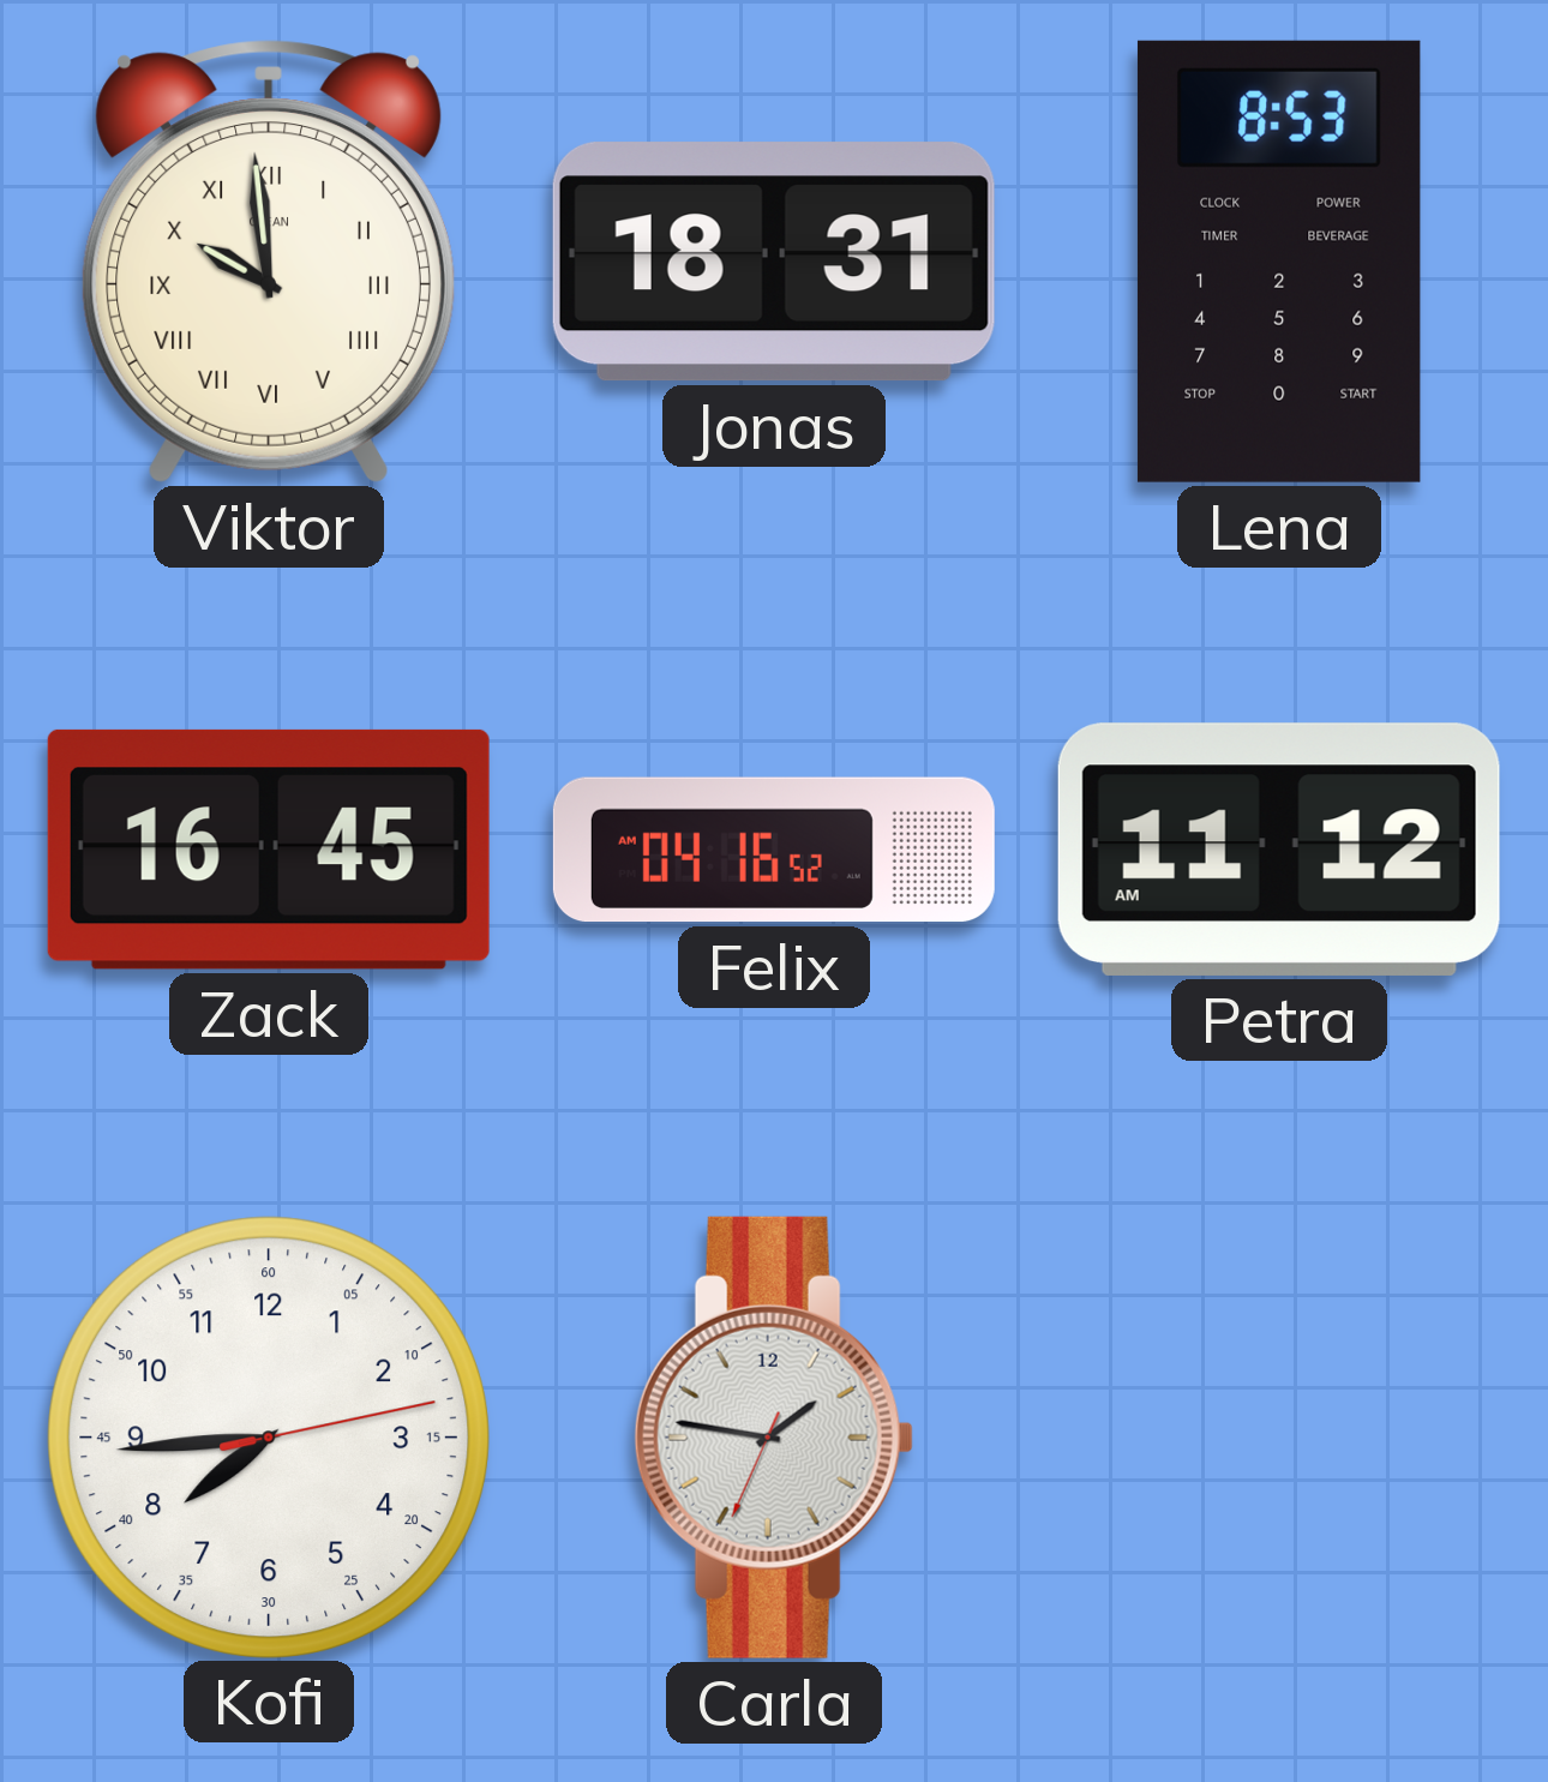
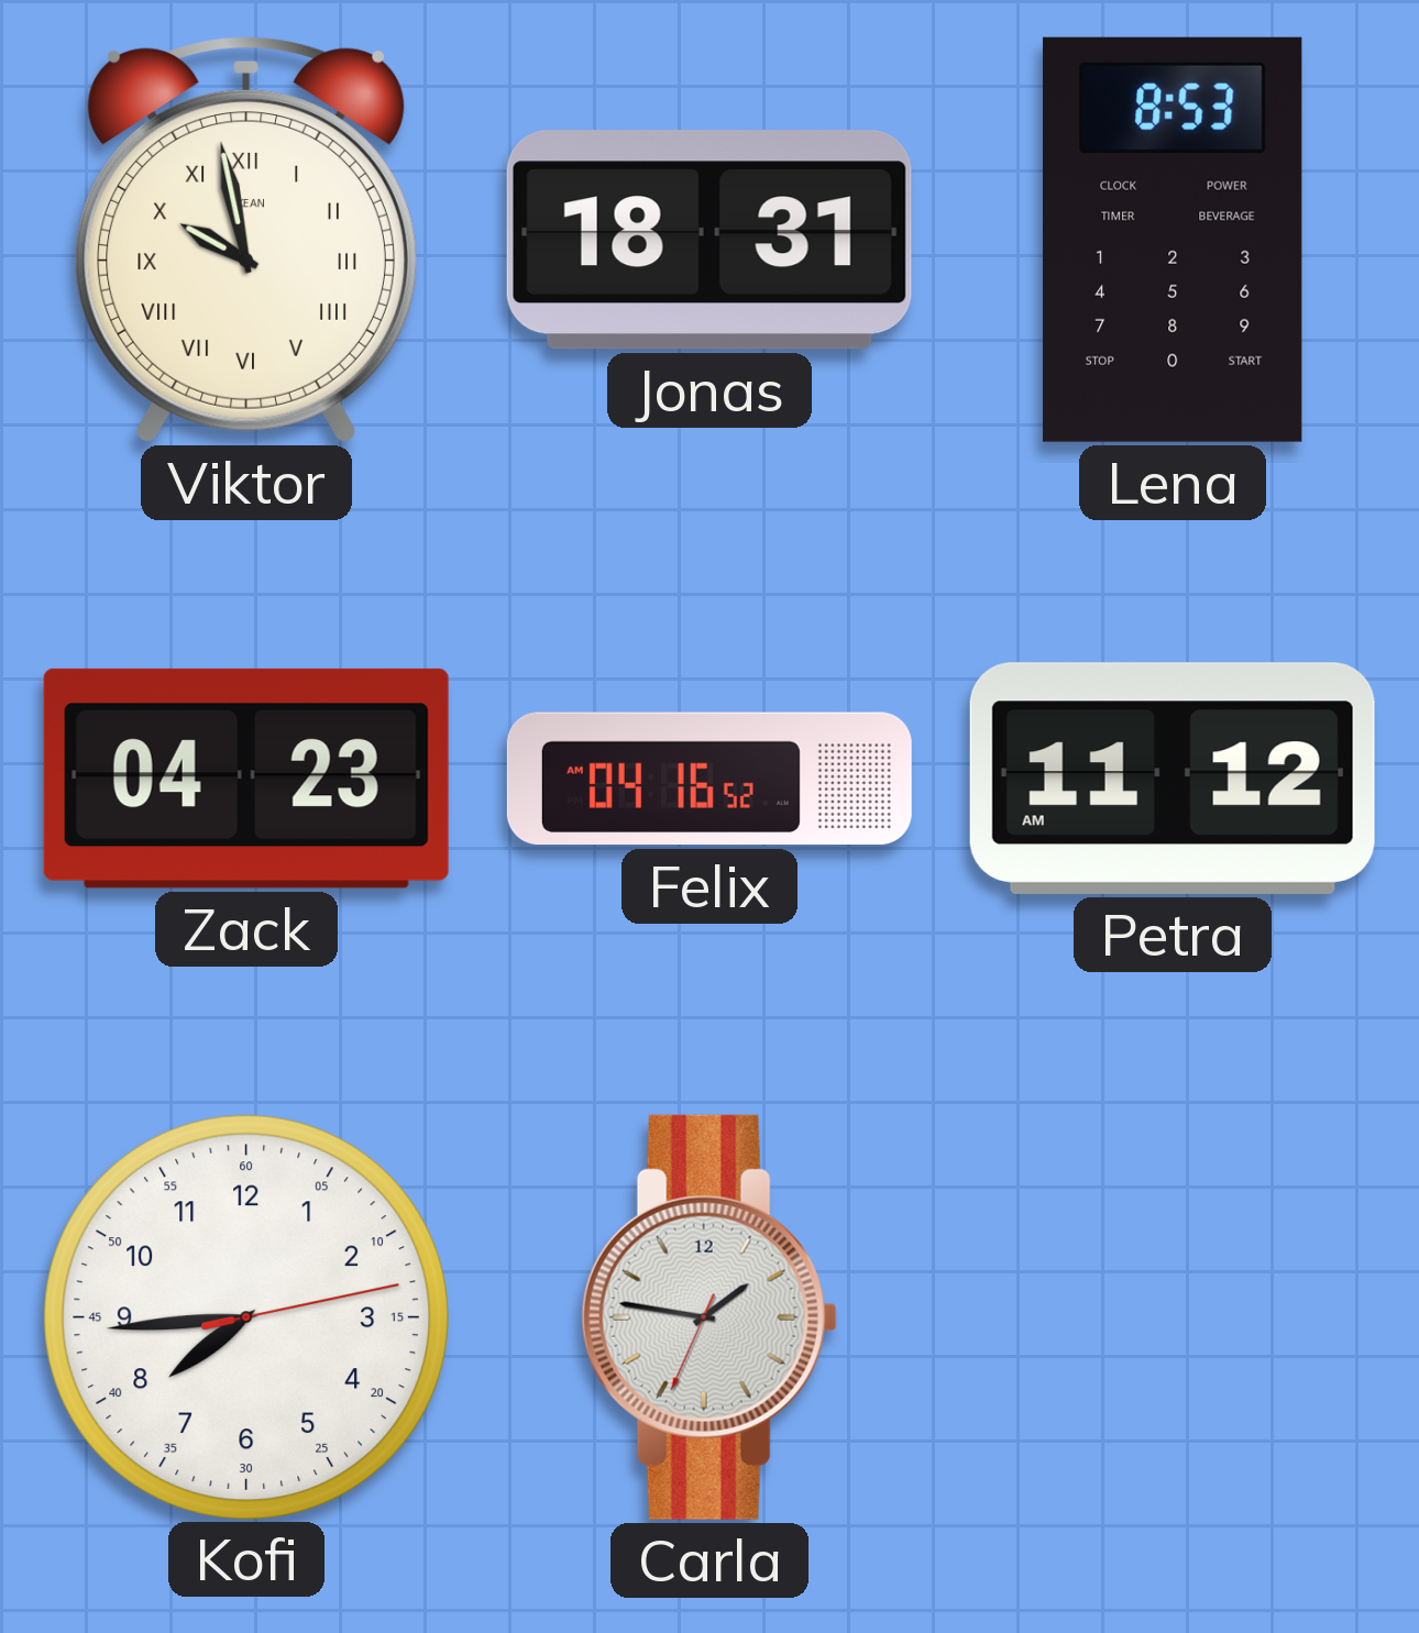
Viktor: 9:59 -> 9:58 (246, 240)
Zack: 16:45 -> 04:23 (246, 779)
